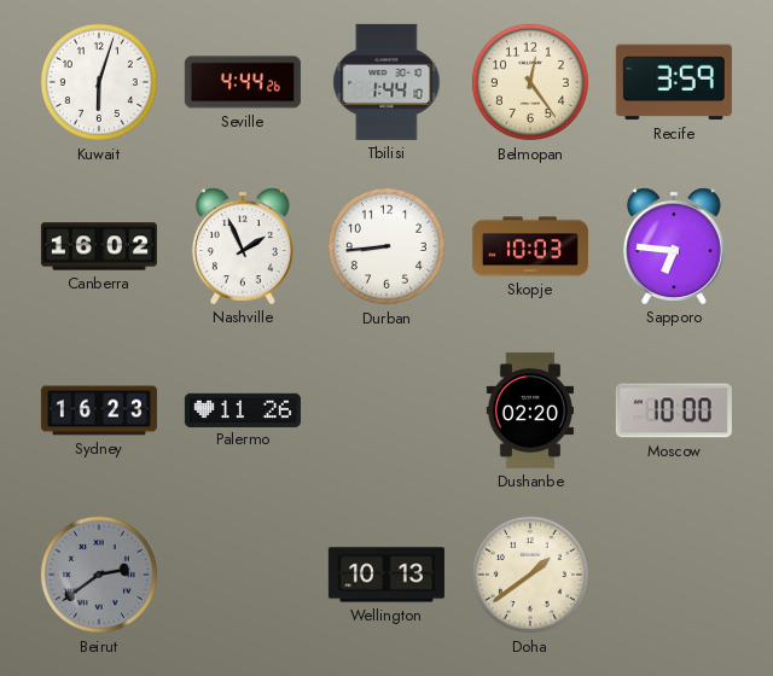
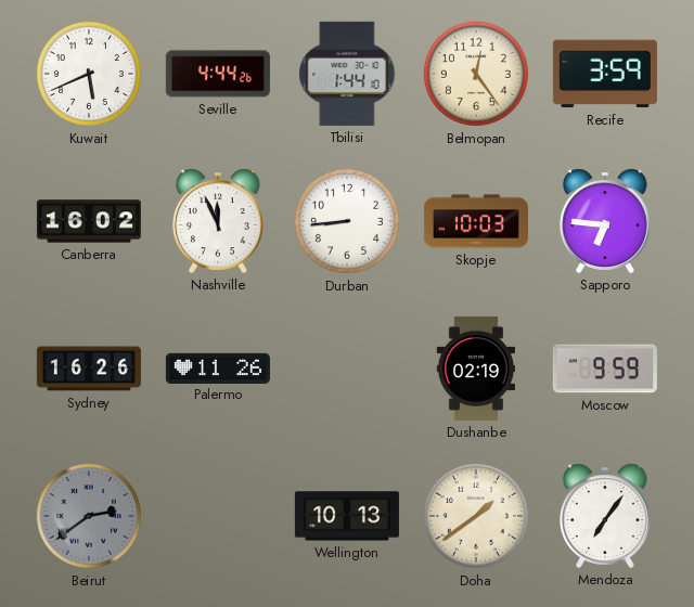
Kuwait: 6:03 -> 5:41 (89, 74)
Nashville: 1:56 -> 11:56 (218, 221)
Sydney: 16:23 -> 16:26 (89, 369)
Dushanbe: 02:20 -> 02:19 (476, 369)
Moscow: 10:00 -> 9:59 (605, 369)
Mendoza: none -> 7:06 (605, 516)
